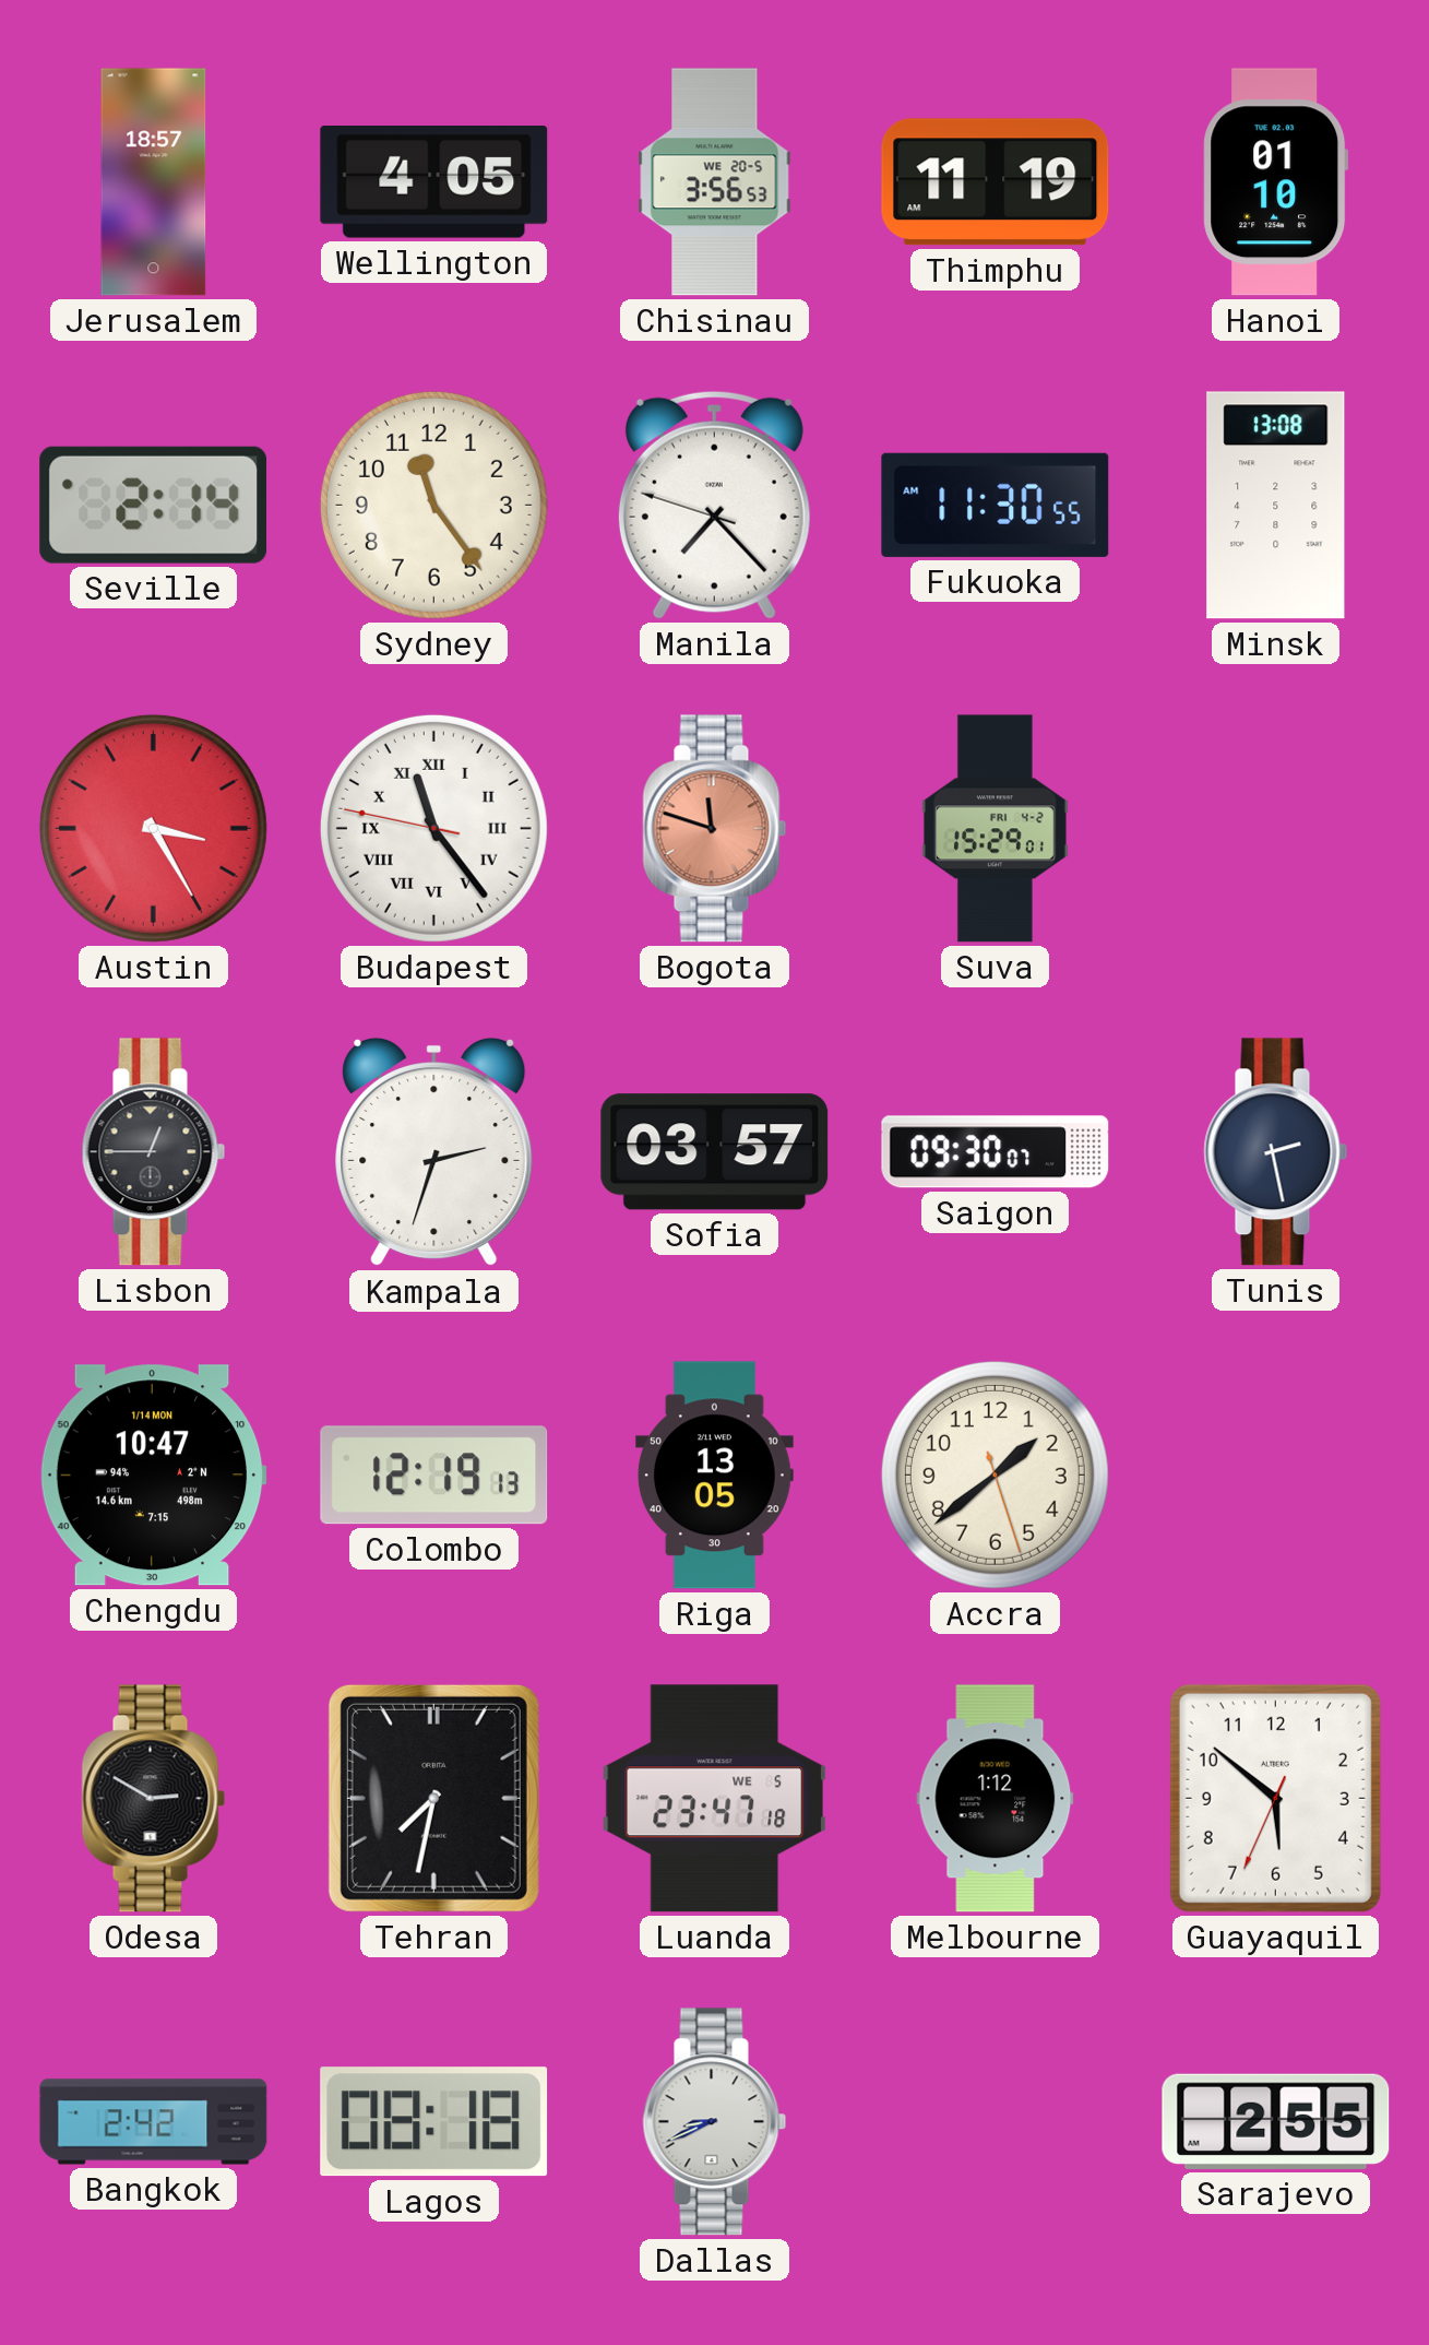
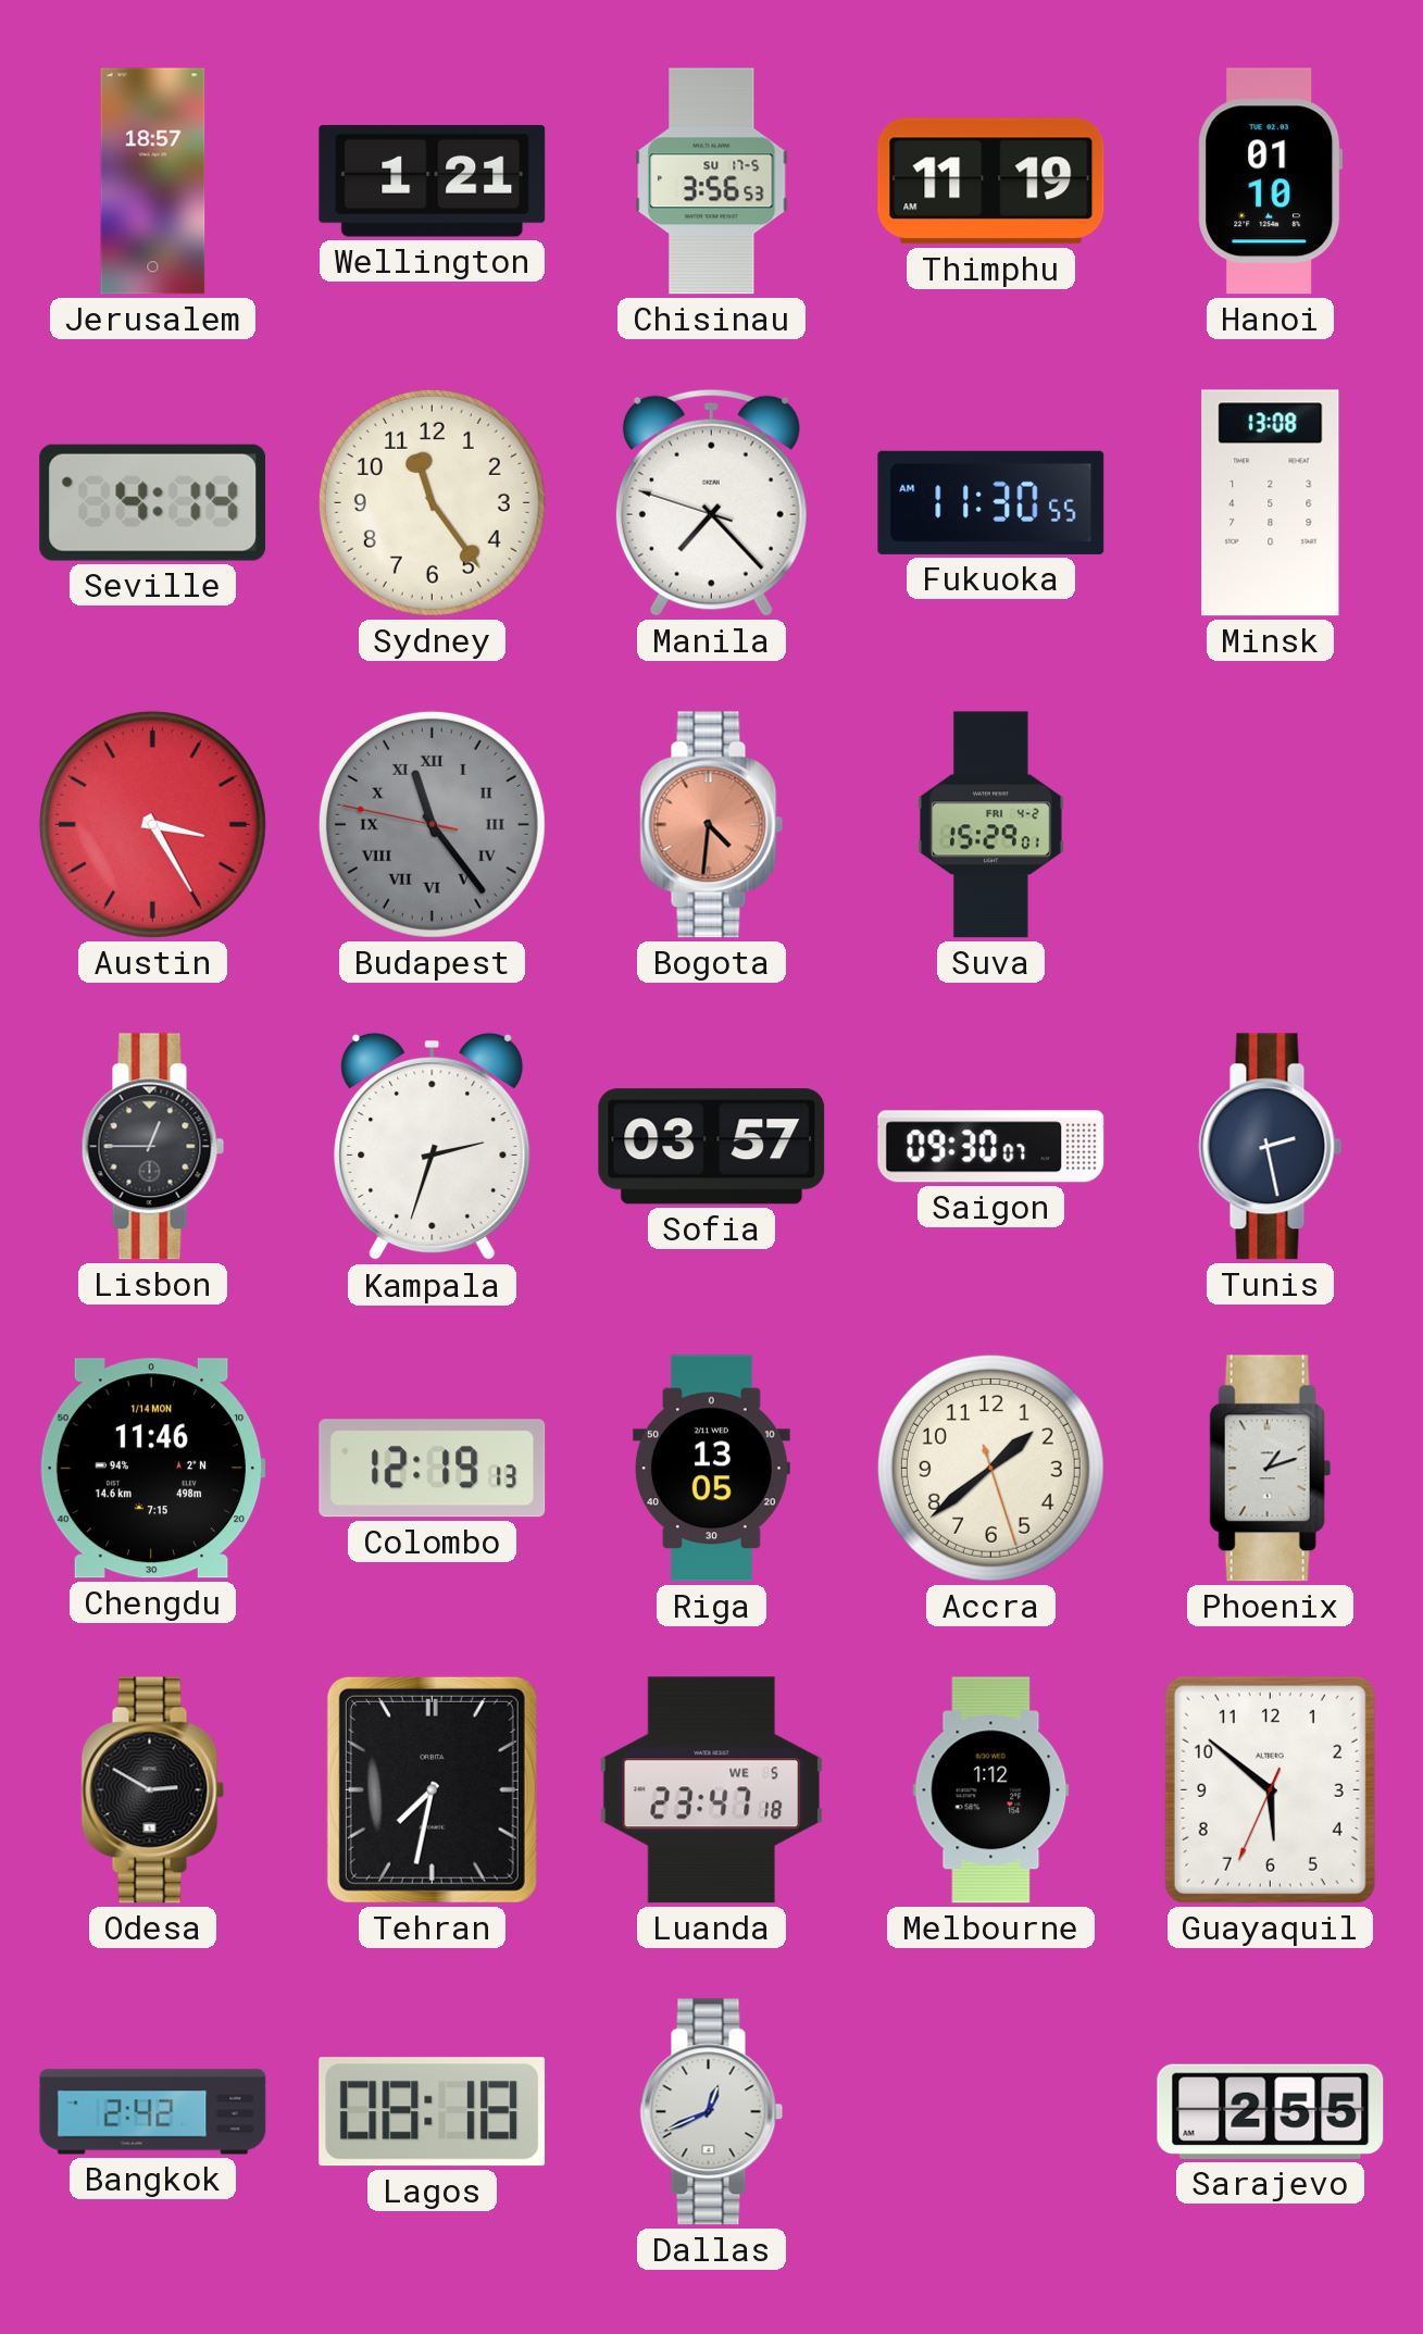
Wellington: 4:05 -> 1:21 (433, 182)
Chisinau date: WE 20-5 -> SU 17-5 (712, 182)
Seville: 2:14 -> 4:14 (153, 502)
Budapest dial: white -> grey (432, 824)
Bogota: 11:48 -> 4:31 (712, 825)
Chengdu: 10:47 -> 11:46 (152, 1469)
Phoenix: none -> 1:12 (1271, 1469)
Dallas: 8:41 -> 12:41 (712, 2112)
